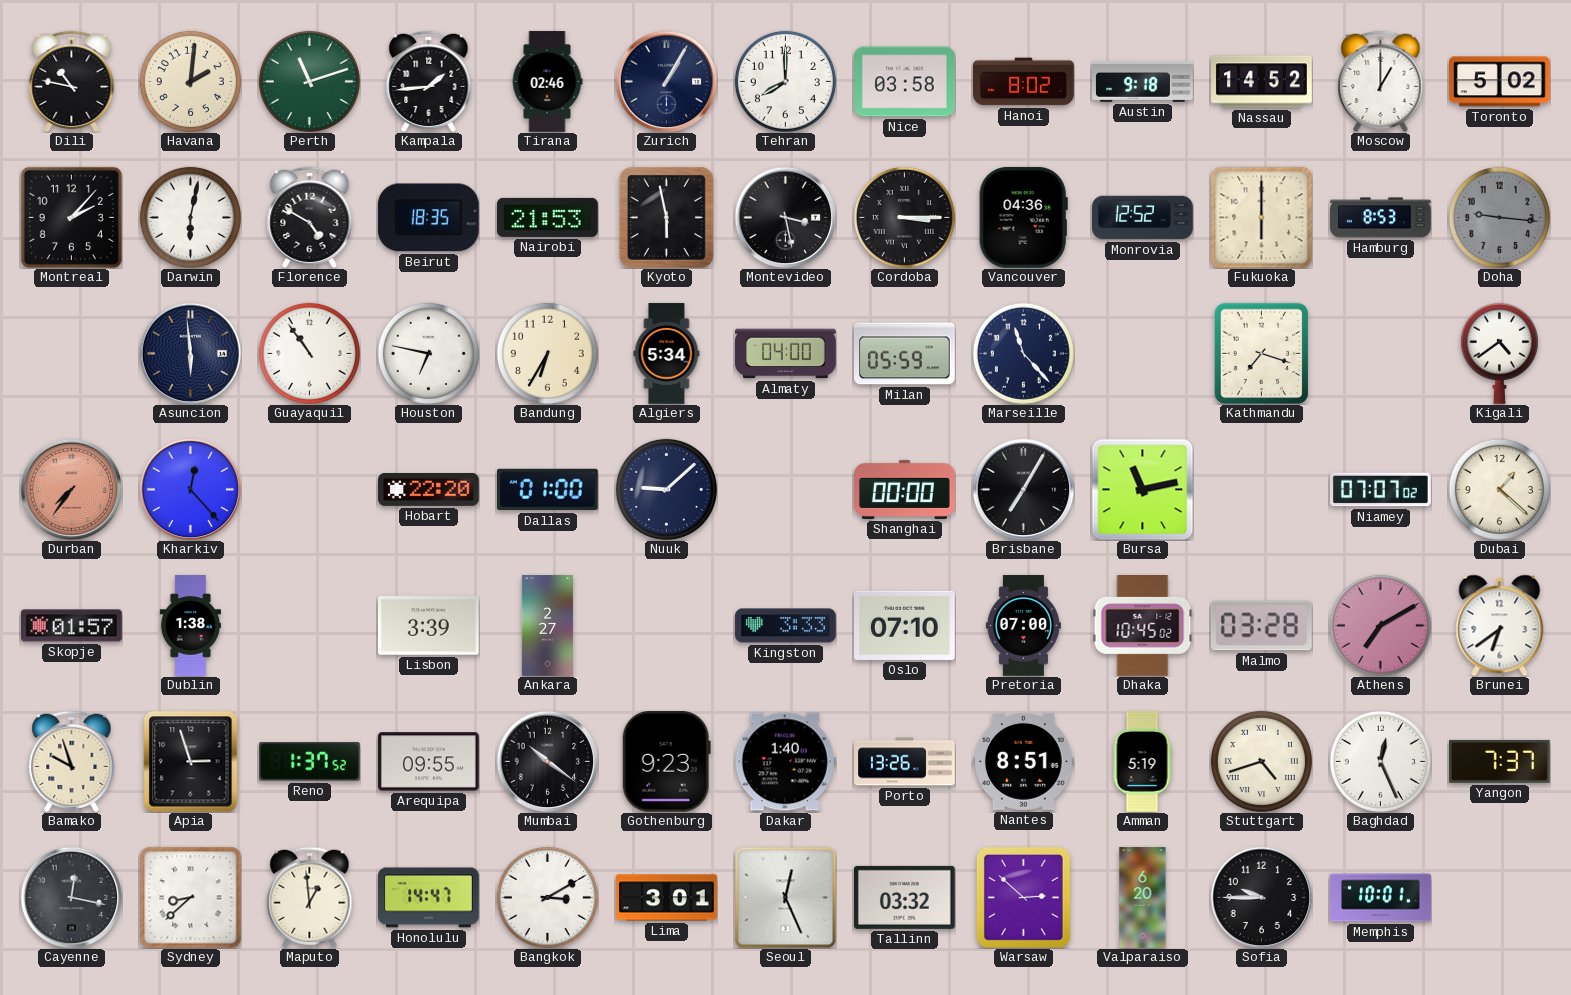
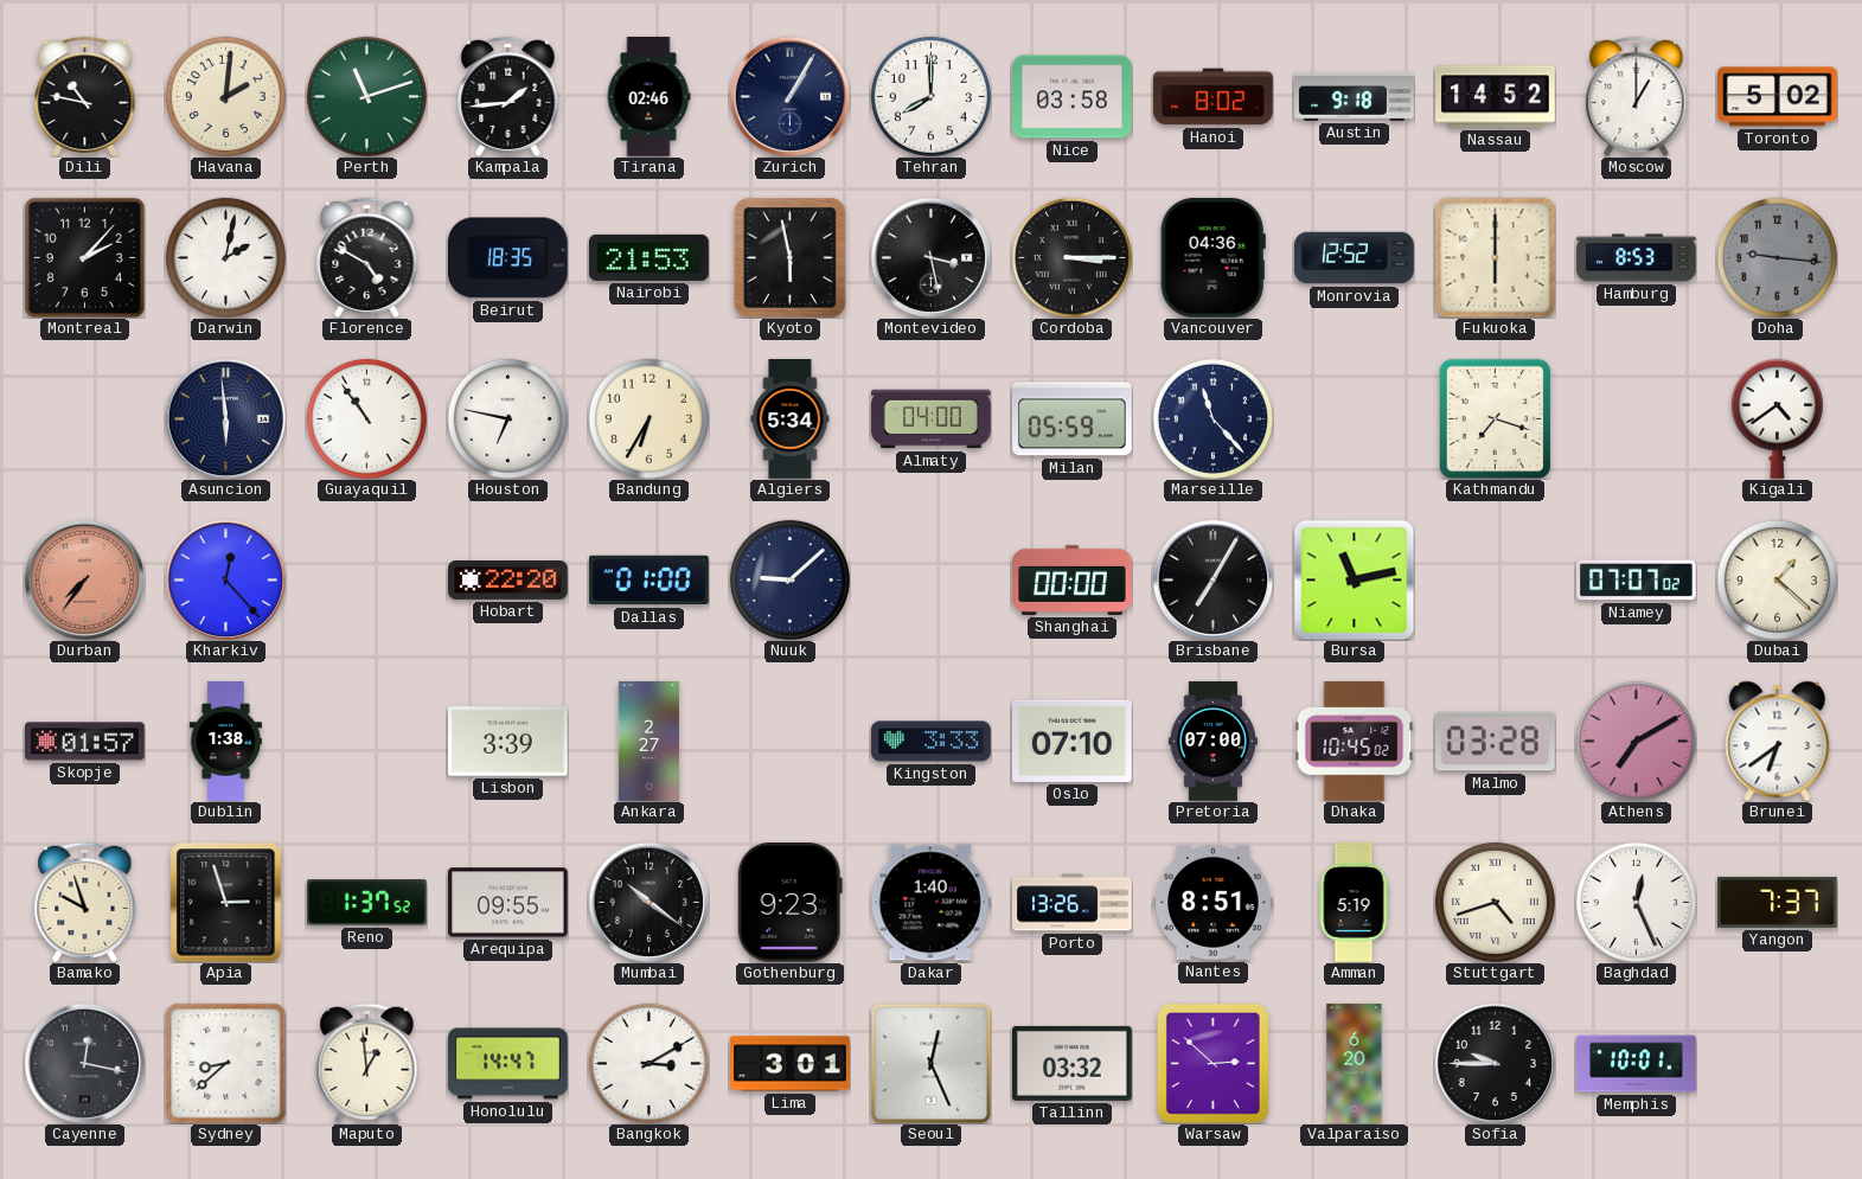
Darwin: 6:02 -> 2:02 (225, 257)
